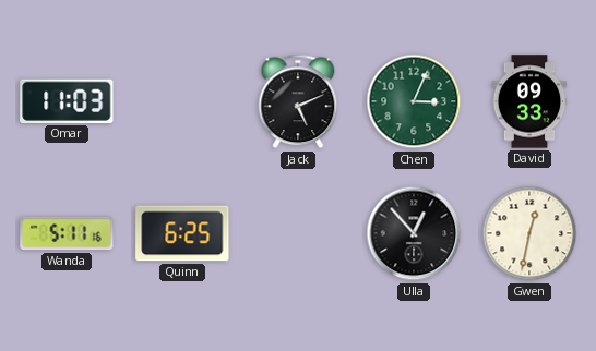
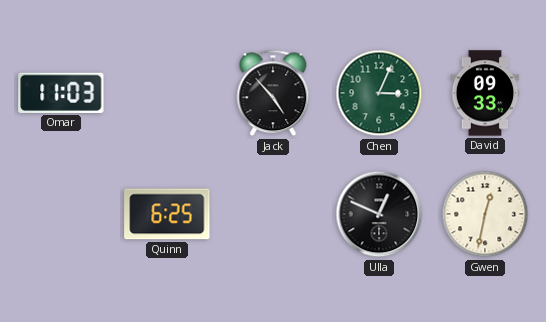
Jack: 5:11 -> 4:53 (273, 93)
Wanda: 5:11 -> none (67, 233)
Ulla: 12:53 -> 12:49 (379, 214)
